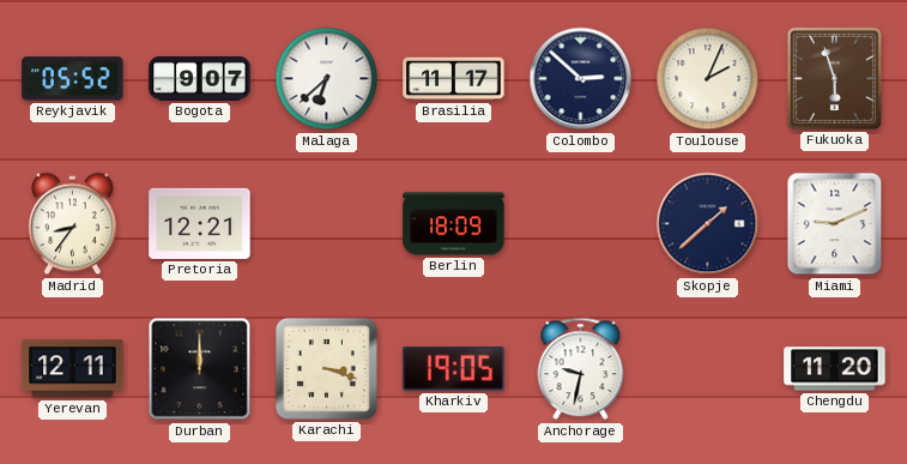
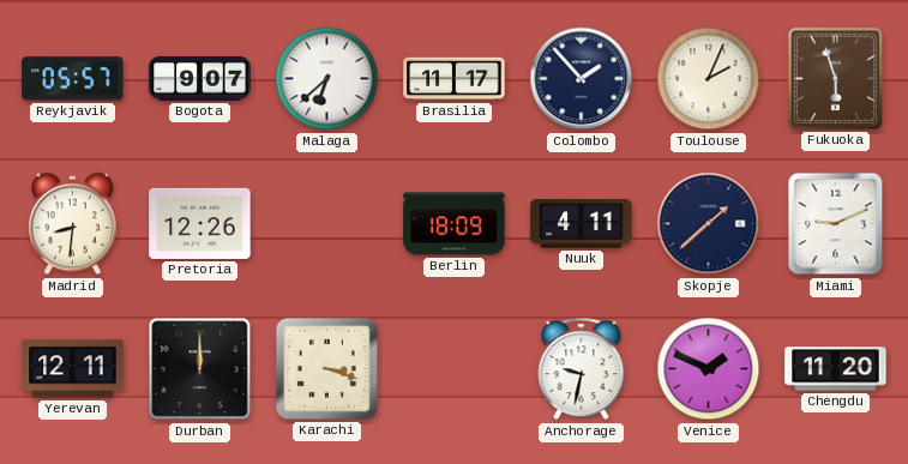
Reykjavik: 05:52 -> 05:57 (73, 79)
Colombo: 2:52 -> 1:53 (582, 79)
Madrid: 8:36 -> 8:31 (73, 224)
Pretoria: 12:21 -> 12:26 (200, 223)
Nuuk: none -> 4:11 (582, 224)
Kharkiv: 19:05 -> none (454, 369)
Venice: none -> 1:49 (709, 369)
